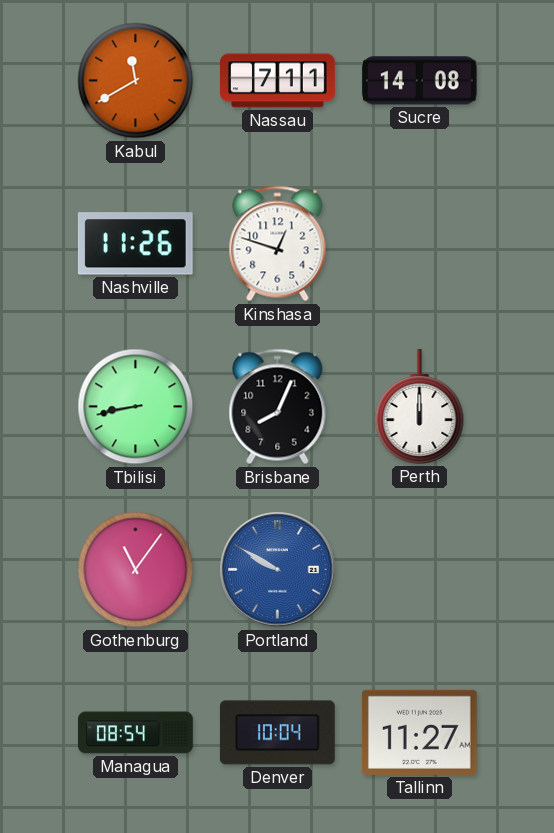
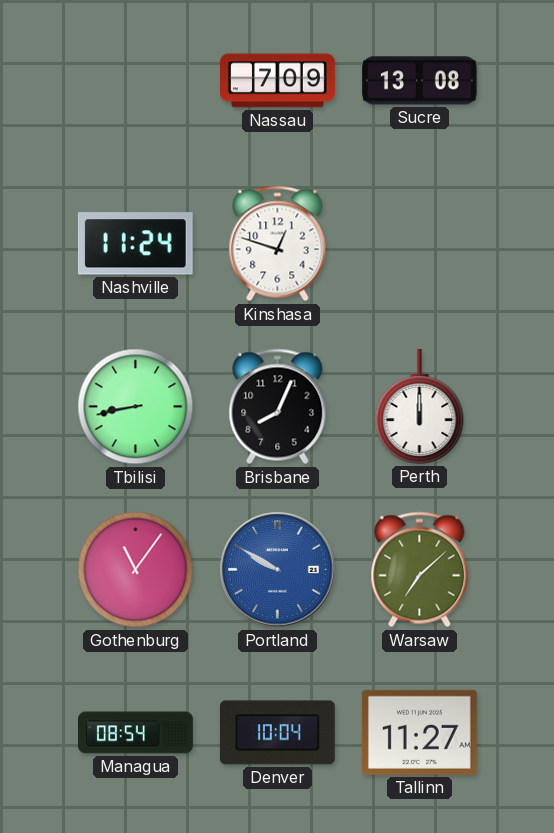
Kabul: 11:40 -> none (136, 81)
Nassau: 7:11 -> 7:09 (278, 81)
Sucre: 14:08 -> 13:08 (419, 81)
Nashville: 11:26 -> 11:24 (135, 244)
Warsaw: none -> 7:08 (420, 570)
